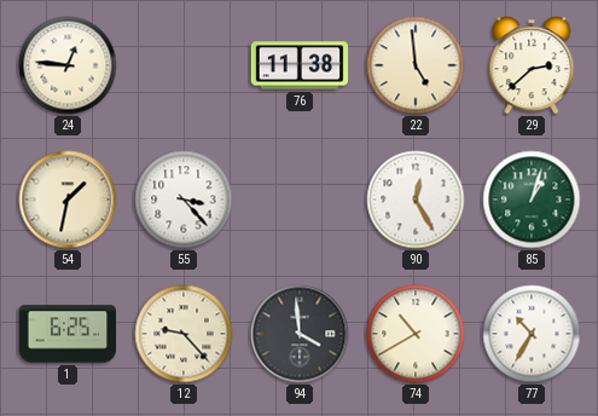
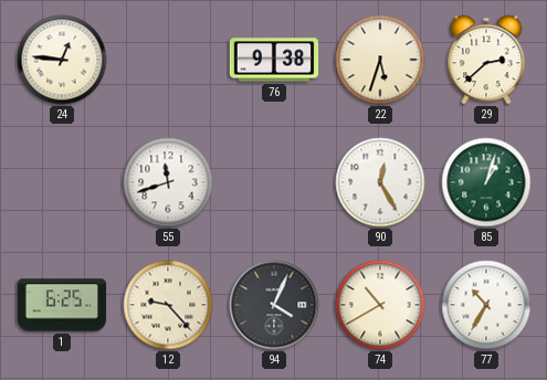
76: 11:38 -> 9:38 (274, 60)
22: 4:59 -> 5:33 (380, 60)
54: 1:32 -> none (68, 200)
55: 3:23 -> 11:42 (168, 182)
94: 3:59 -> 4:04 (274, 305)
